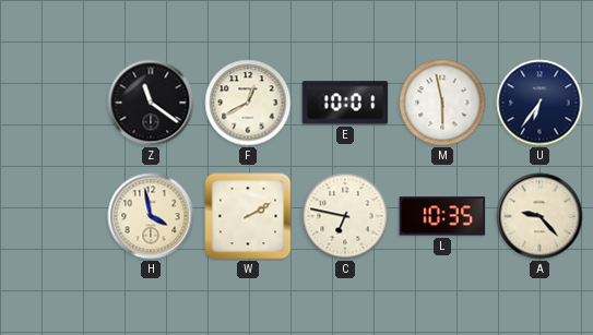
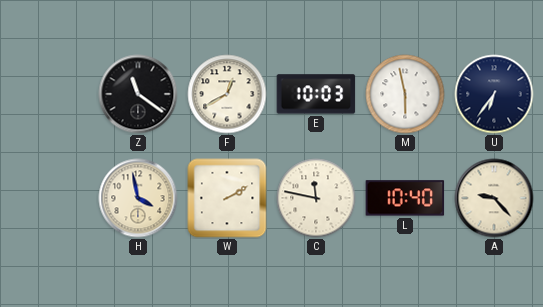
E: 10:01 -> 10:03 (316, 94)
C: 6:47 -> 11:47 (316, 198)
L: 10:35 -> 10:40 (405, 198)
